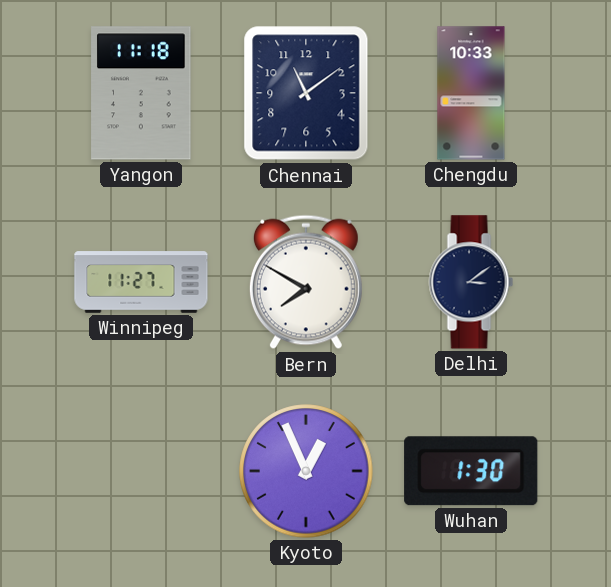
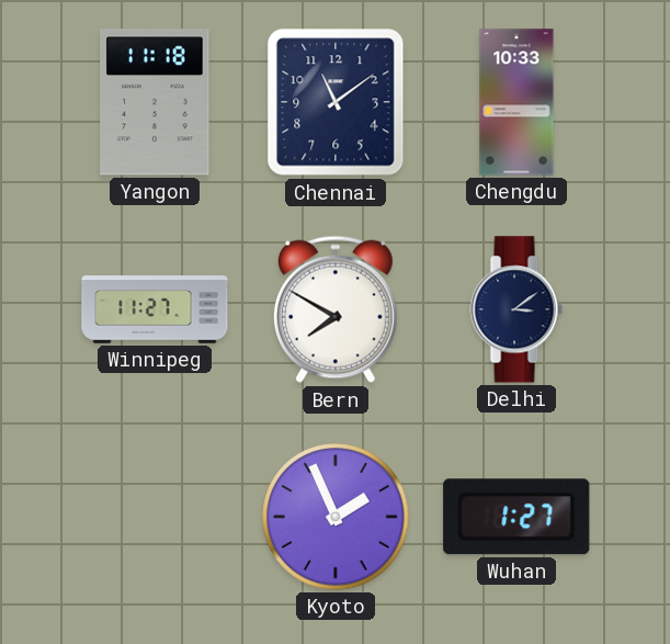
Kyoto: 12:56 -> 1:56 (336, 517)
Wuhan: 1:30 -> 1:27 (516, 517)
